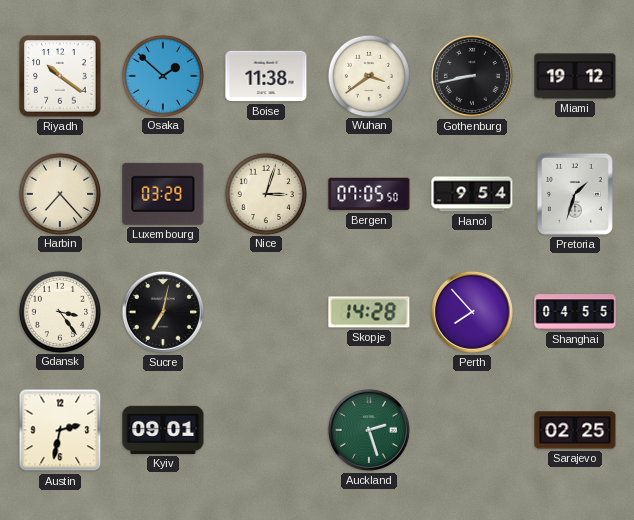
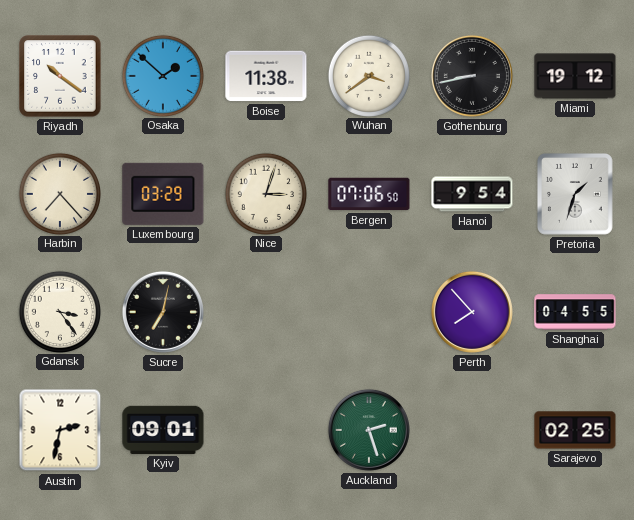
Bergen: 07:05 -> 07:06 (369, 194)
Skopje: 14:28 -> none (369, 312)
